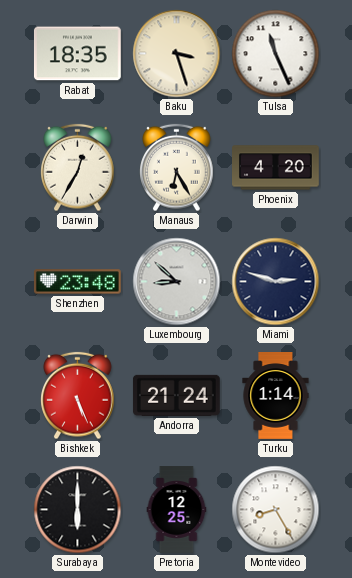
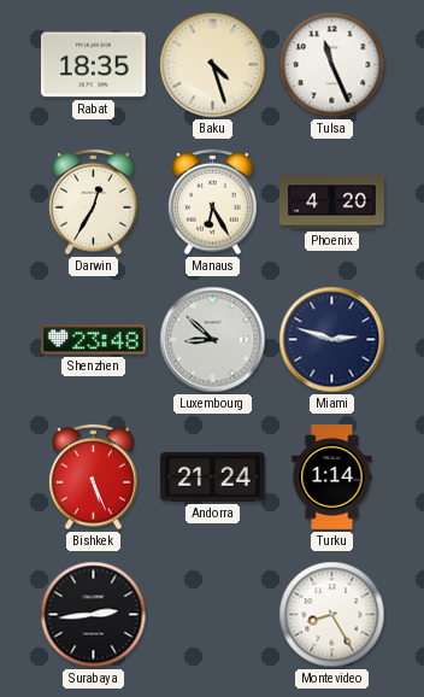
Baku: 3:27 -> 4:27 (213, 65)
Surabaya: 6:00 -> 2:44 (94, 615)
Pretoria: 12:25 -> none (177, 510)
